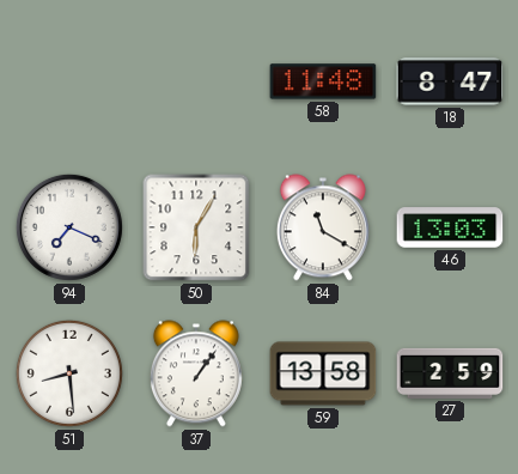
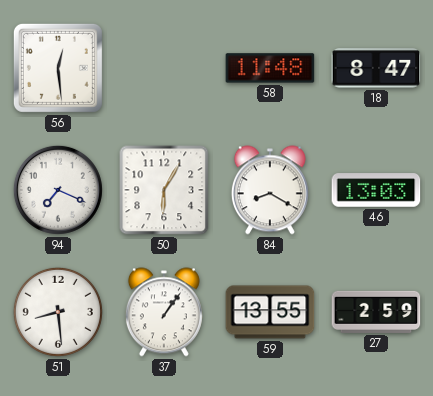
56: none -> 12:29 (58, 68)
84: 11:20 -> 8:20 (270, 190)
59: 13:58 -> 13:55 (270, 312)
